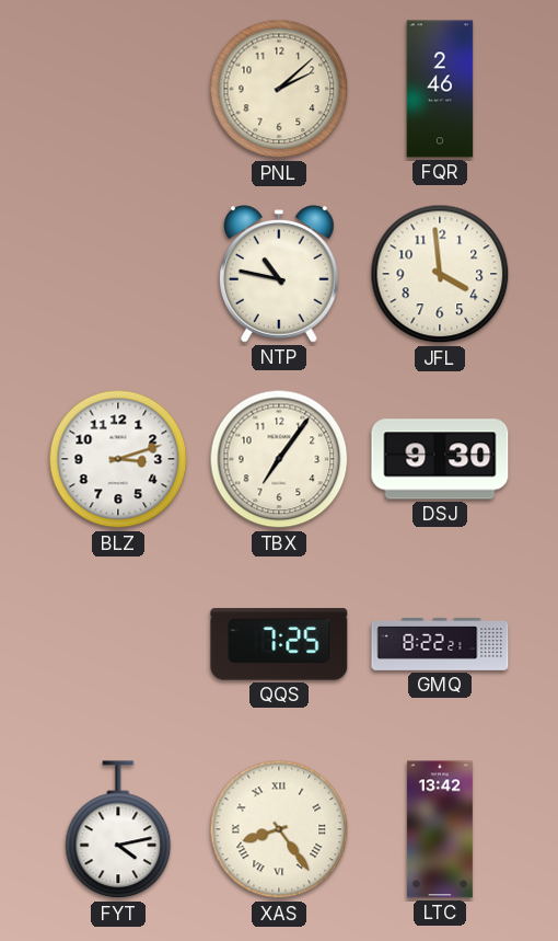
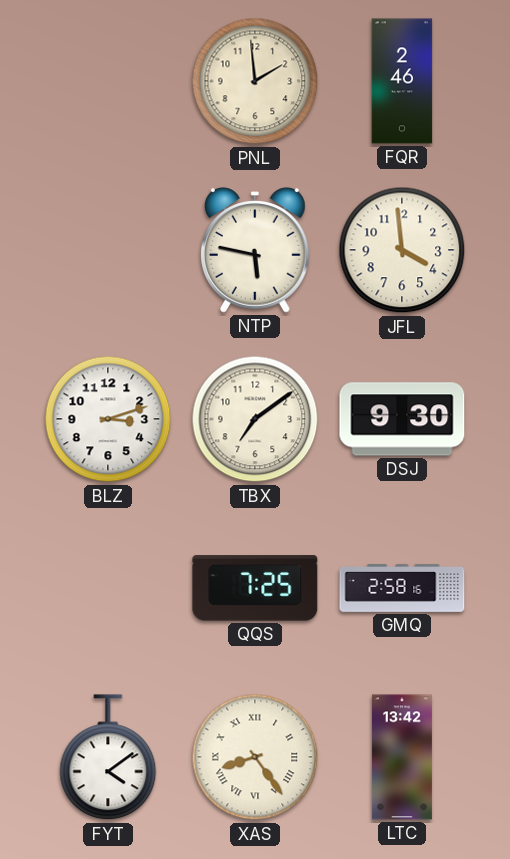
PNL: 2:08 -> 1:59 (255, 81)
NTP: 10:47 -> 5:47 (256, 250)
TBX: 7:06 -> 7:09 (255, 419)
GMQ: 8:22 -> 2:58 (402, 588)
FYT: 4:13 -> 4:09 (108, 758)
